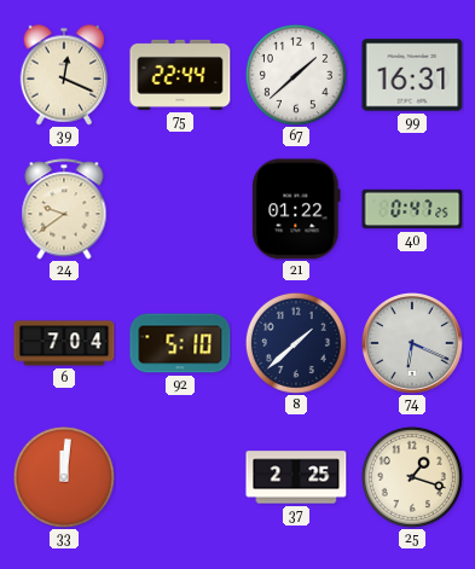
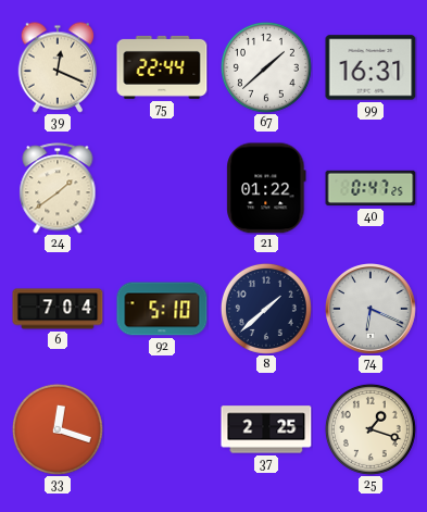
24: 9:39 -> 1:39 (58, 188)
33: 12:01 -> 12:18 (58, 429)
